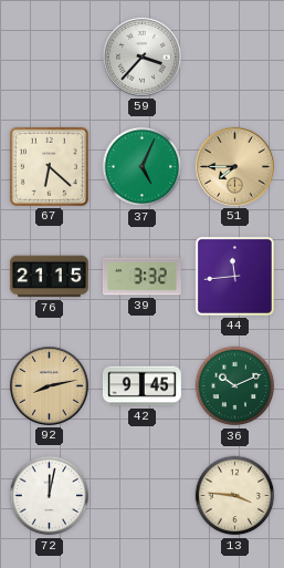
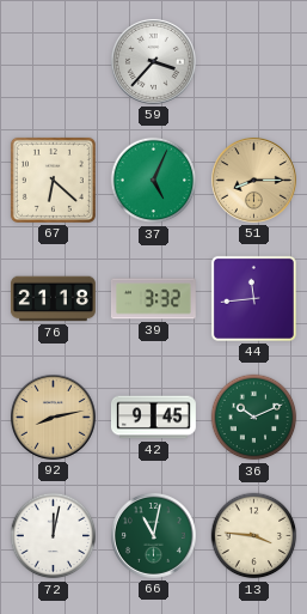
51: 7:45 -> 8:15 (253, 180)
76: 21:15 -> 21:18 (53, 299)
66: none -> 11:02 (153, 535)
